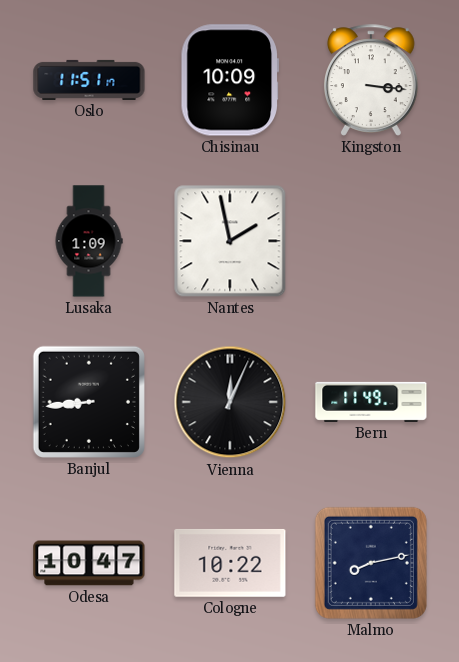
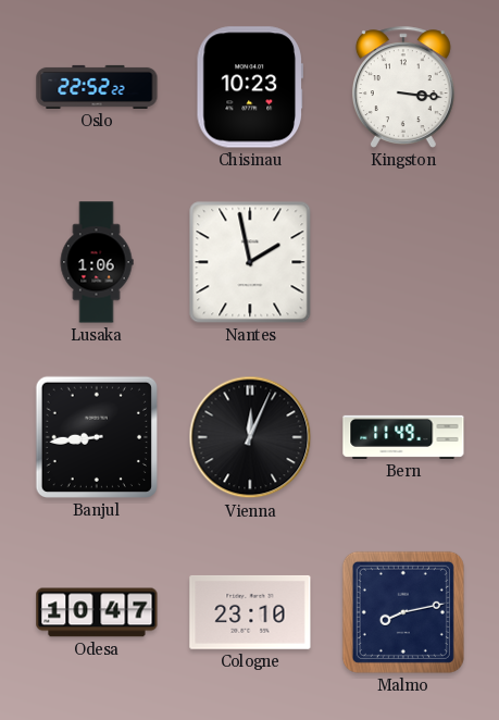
Oslo: 11:51 -> 22:52 (97, 87)
Chisinau: 10:09 -> 10:23 (249, 87)
Lusaka: 1:09 -> 1:06 (97, 262)
Cologne: 10:22 -> 23:10 (250, 612)
